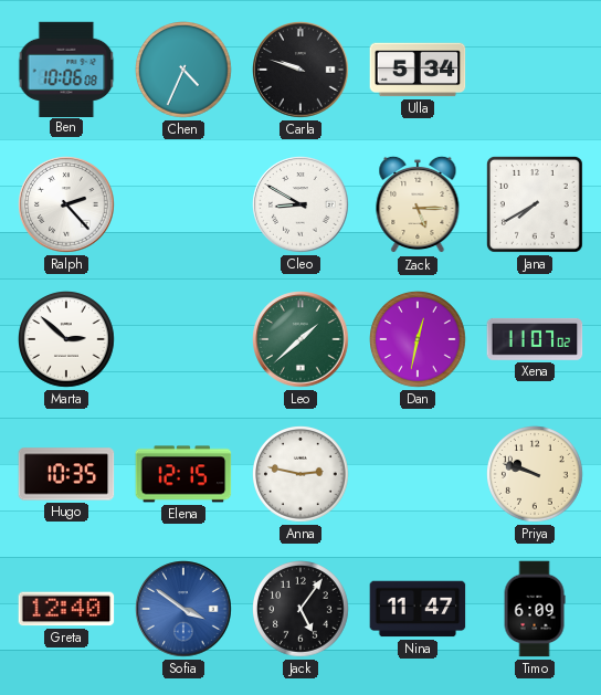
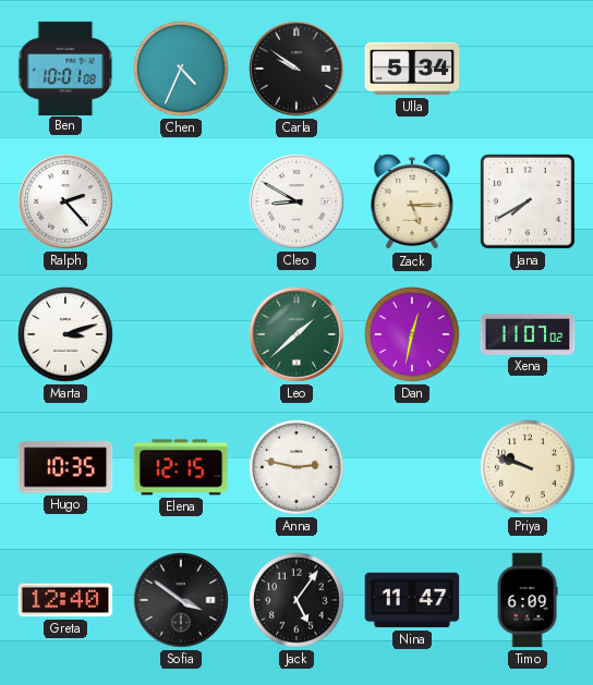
Ben: 10:06 -> 10:01 (65, 68)
Carla: 9:48 -> 9:51 (296, 69)
Marta: 2:52 -> 3:12 (66, 335)
Sofia dial: blue -> black (181, 600)
